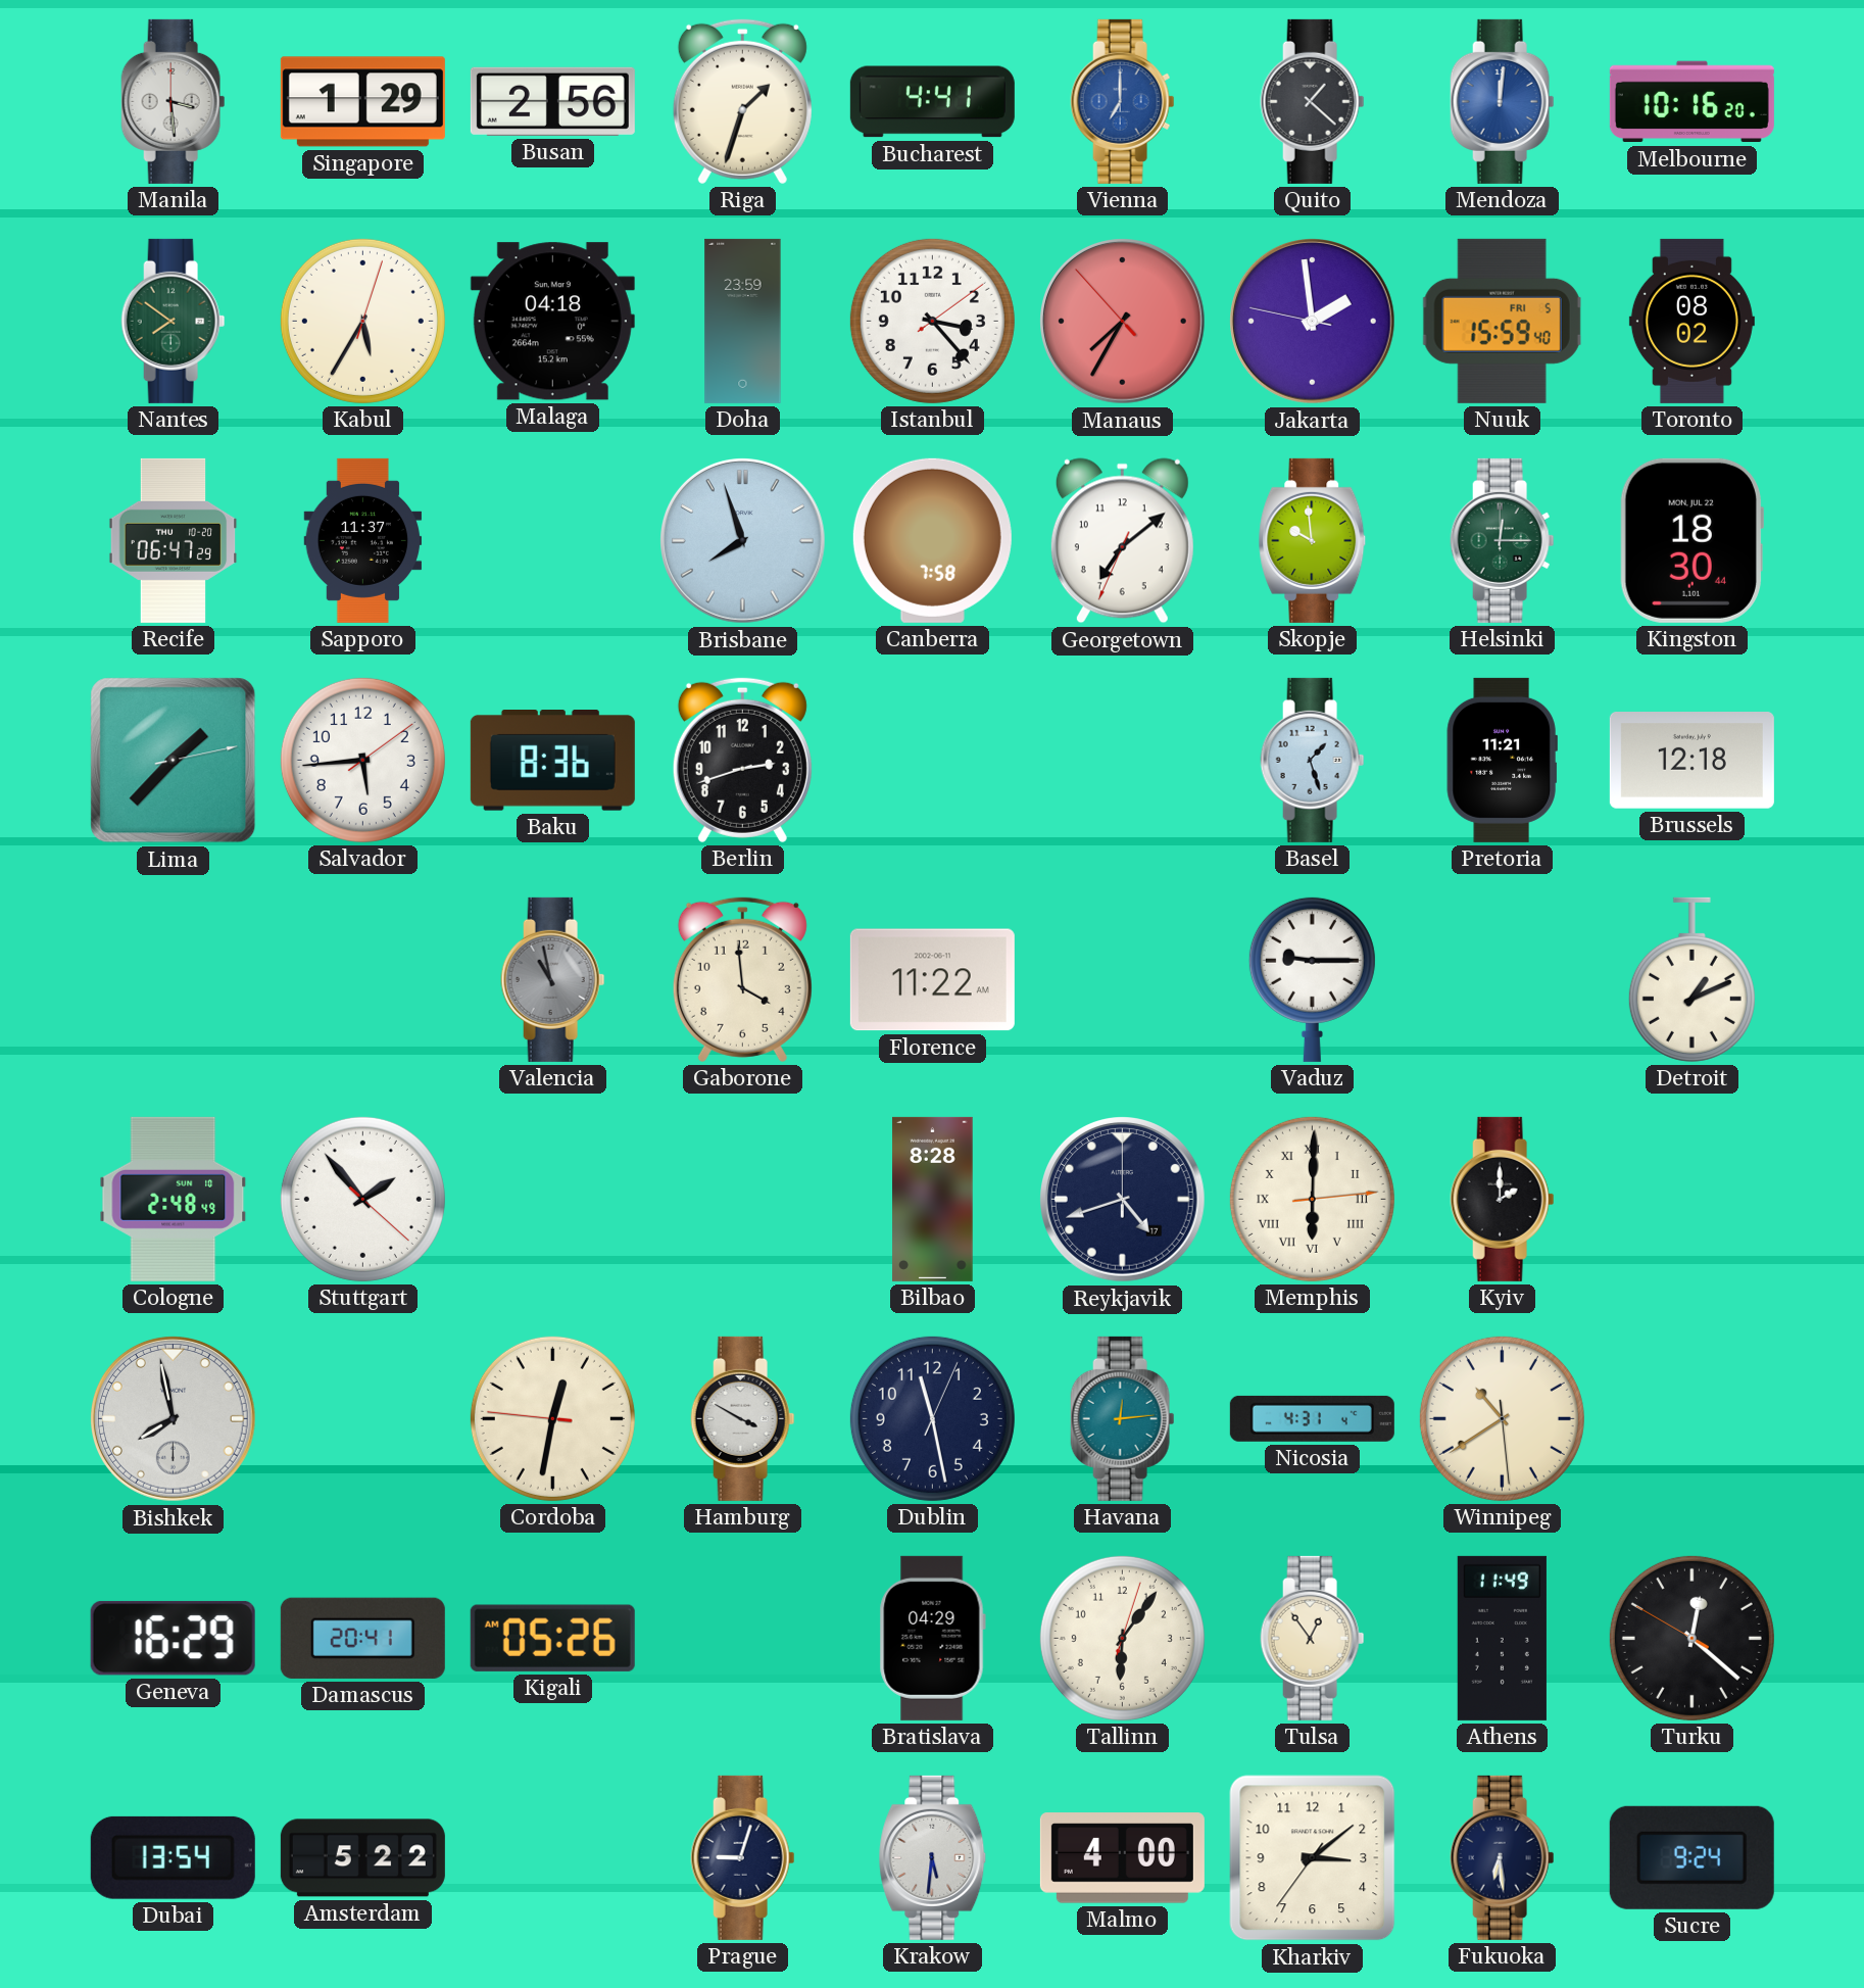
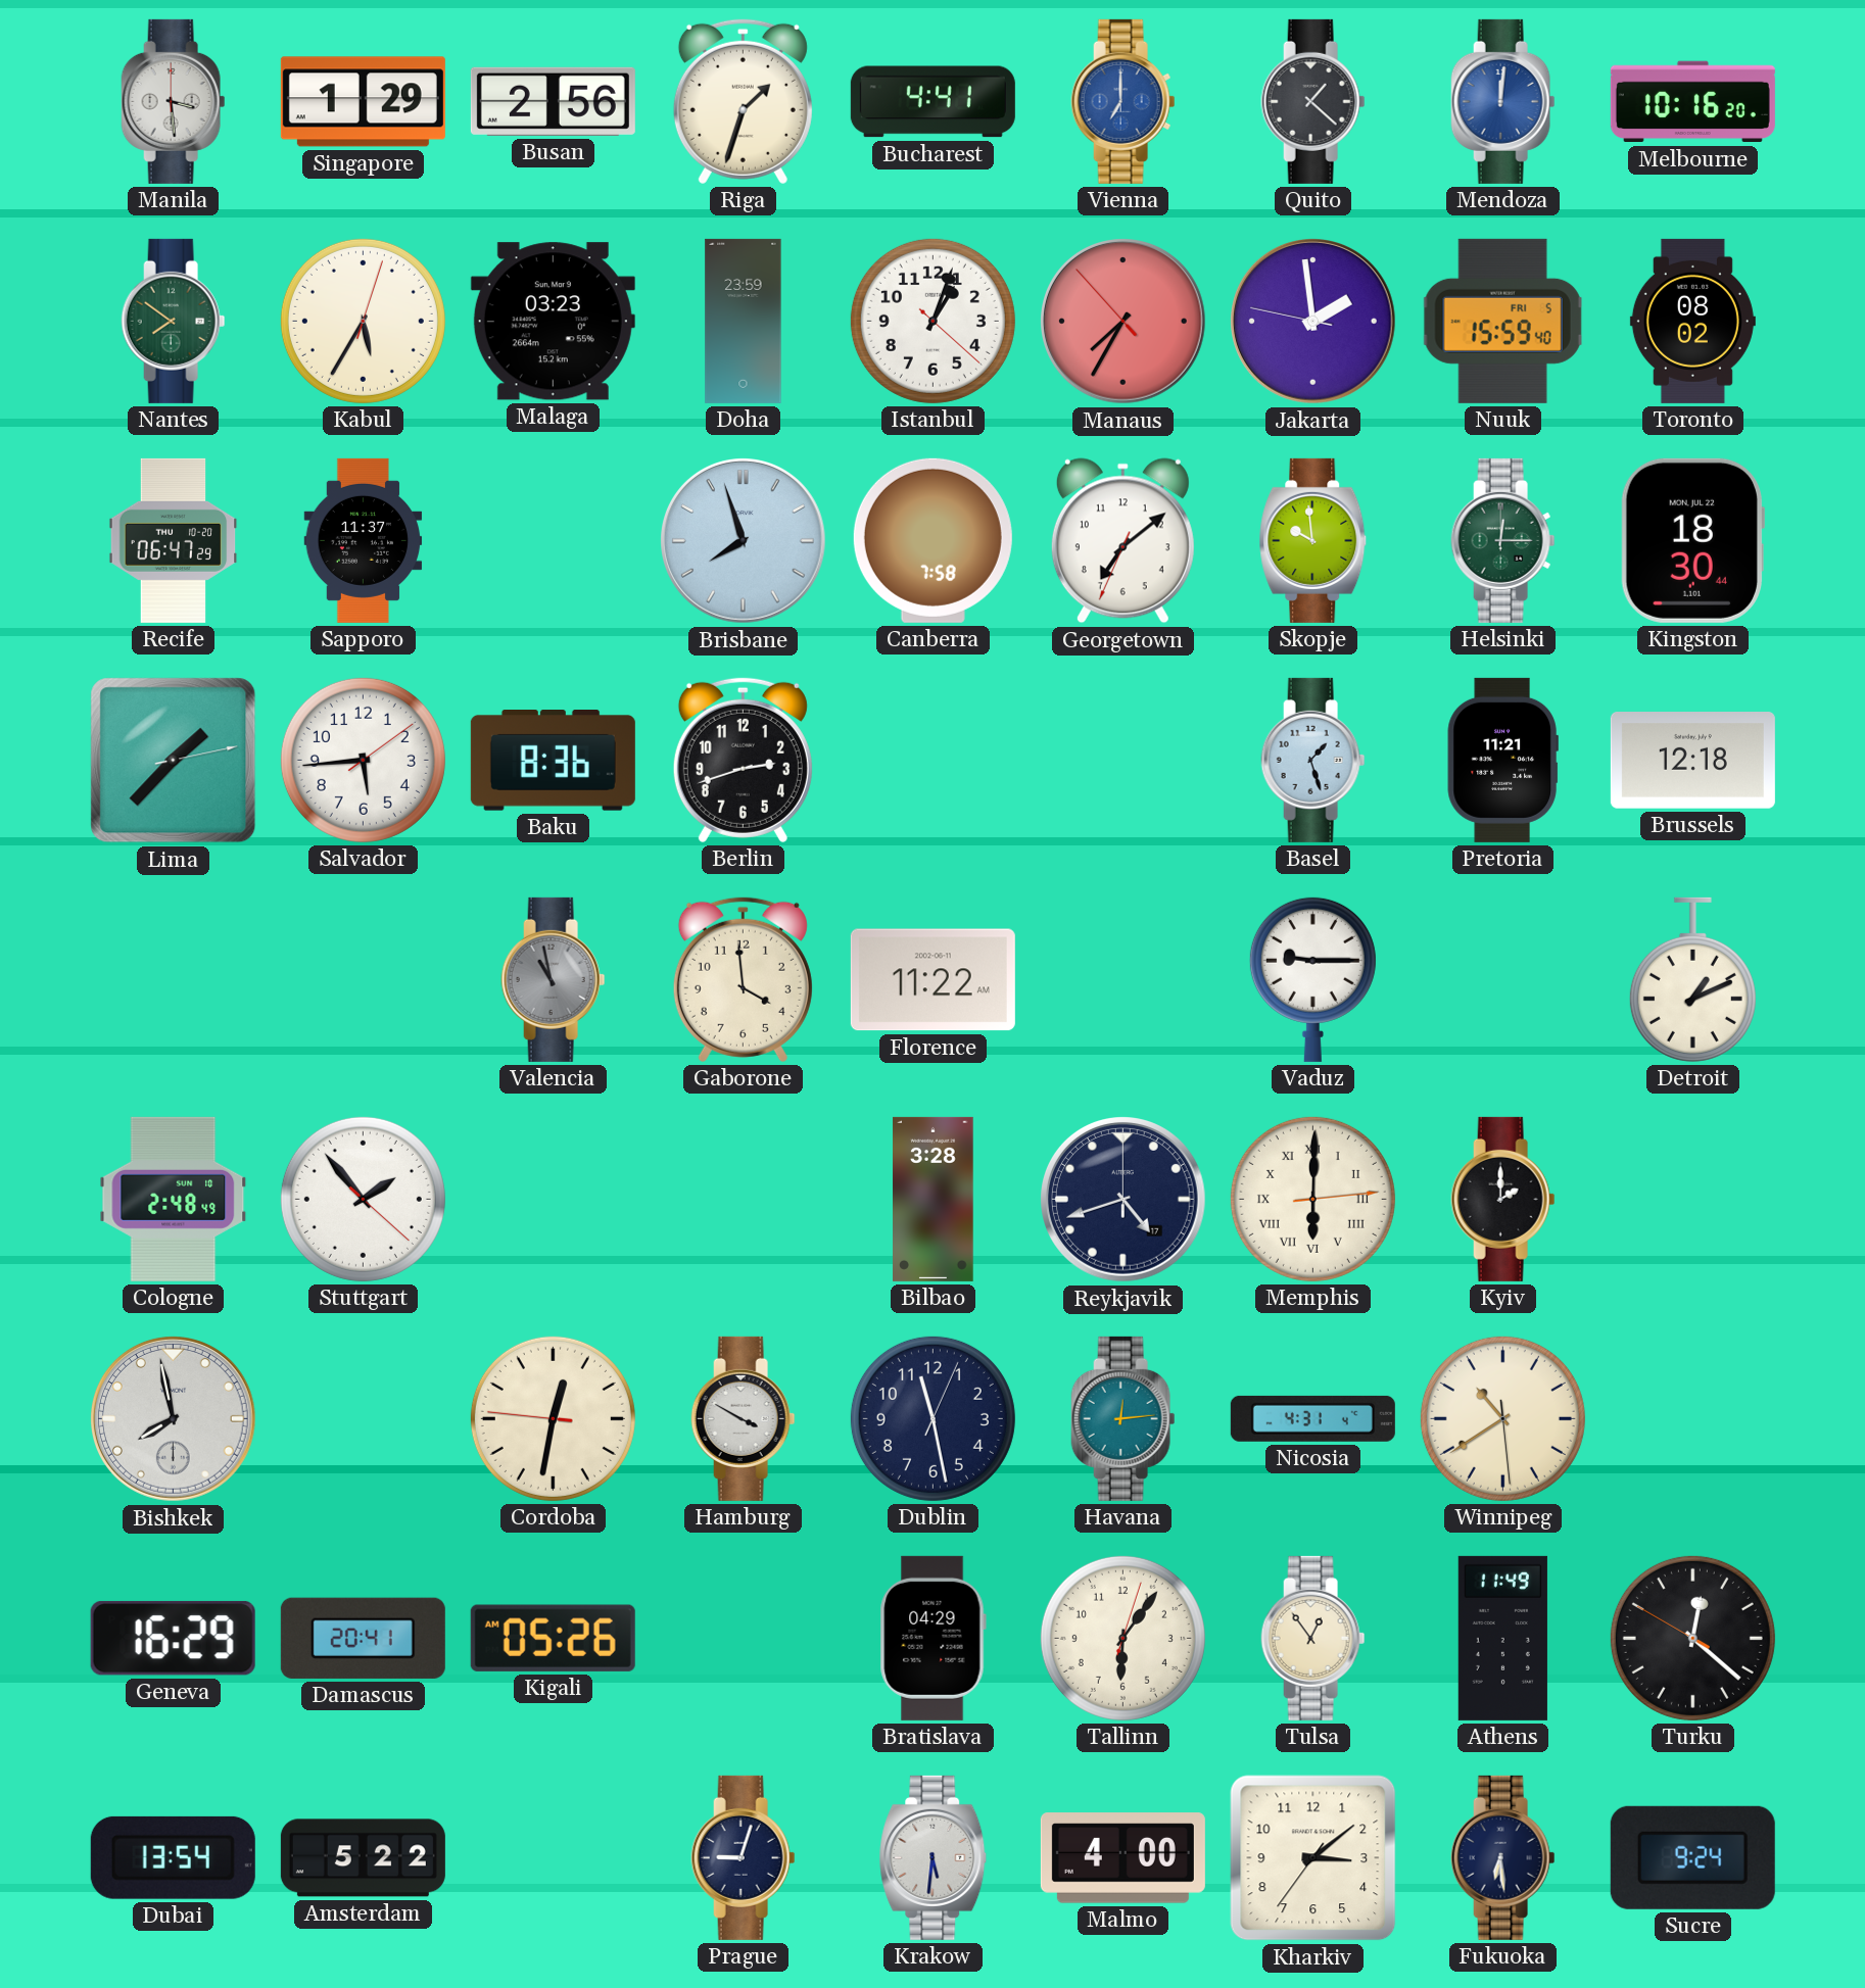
Malaga: 04:18 -> 03:23 (553, 322)
Istanbul: 3:23 -> 1:03 (933, 321)
Bilbao: 8:28 -> 3:28 (934, 1199)
